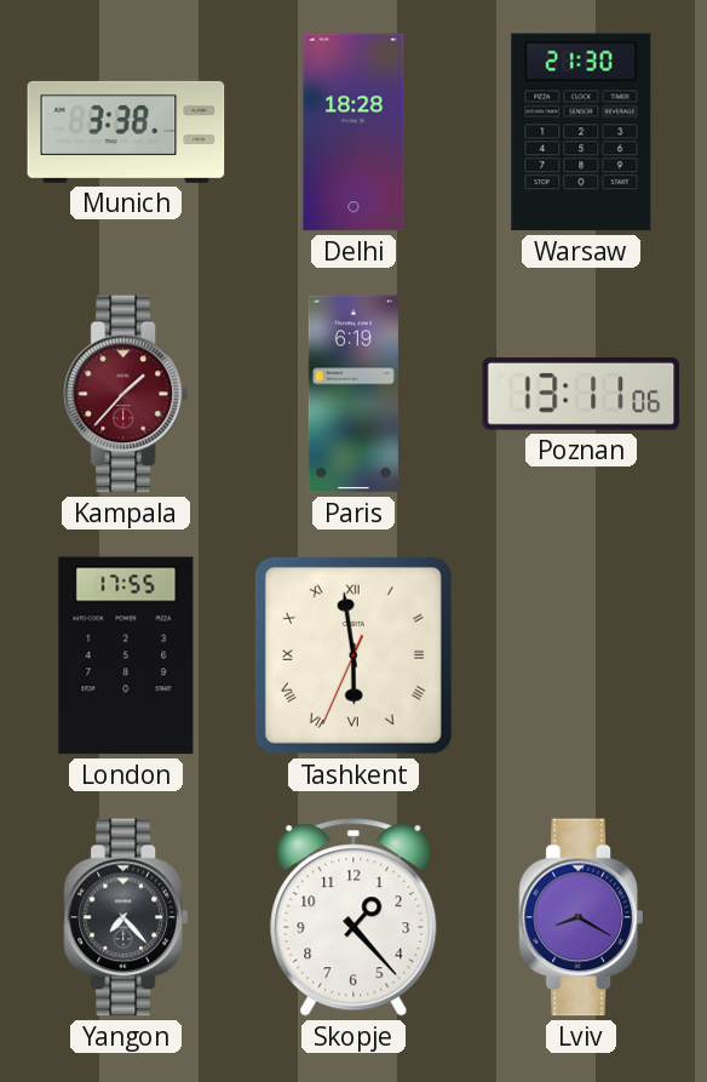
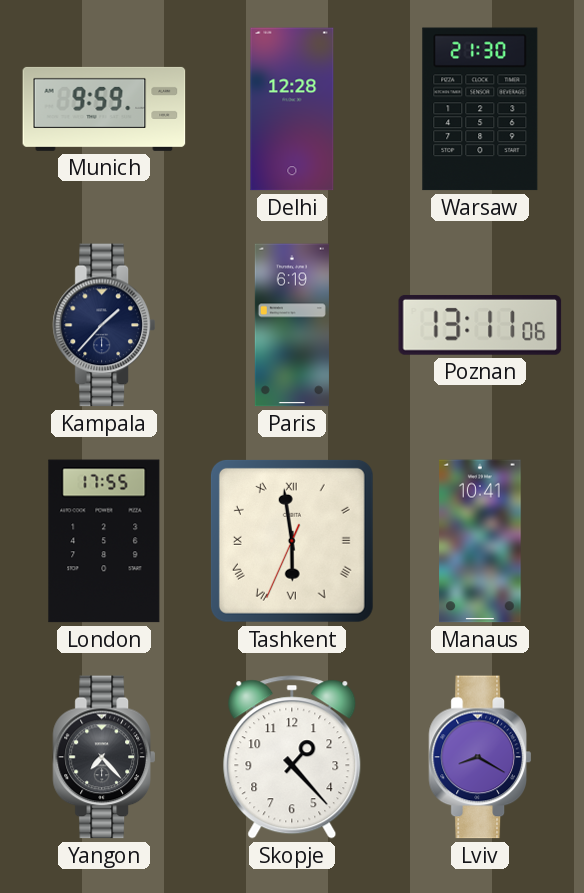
Munich: 3:38 -> 9:59 (104, 109)
Delhi: 18:28 -> 12:28 (292, 109)
Kampala dial: burgundy -> navy (104, 325)
Manaus: none -> 10:41 (480, 541)
